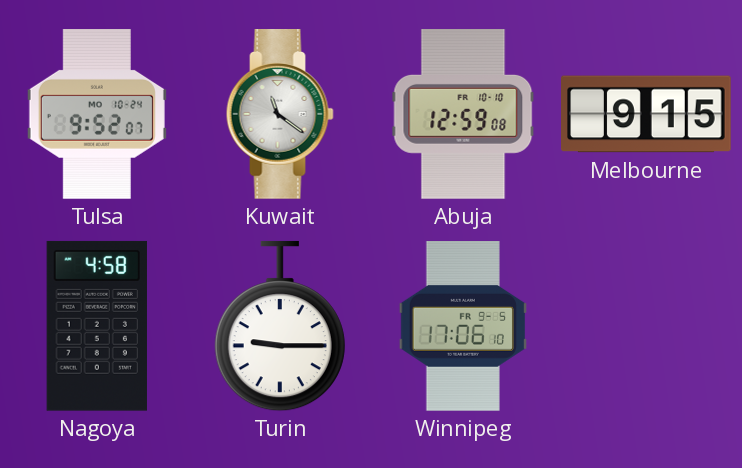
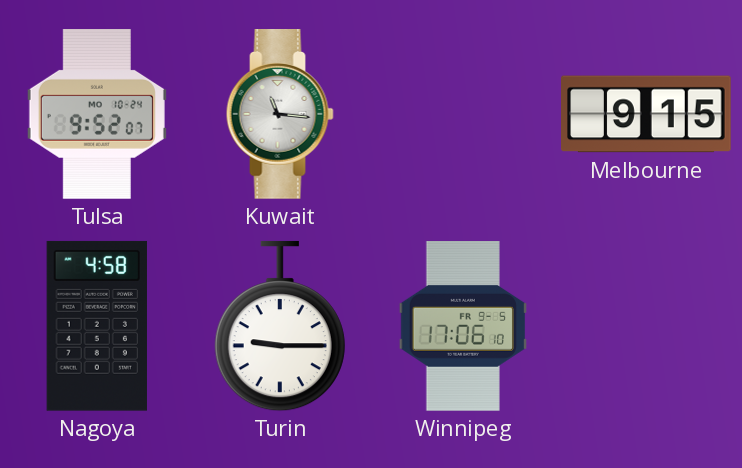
Kuwait: 11:21 -> 11:16 (280, 115)
Abuja: 12:59 -> none (463, 115)
